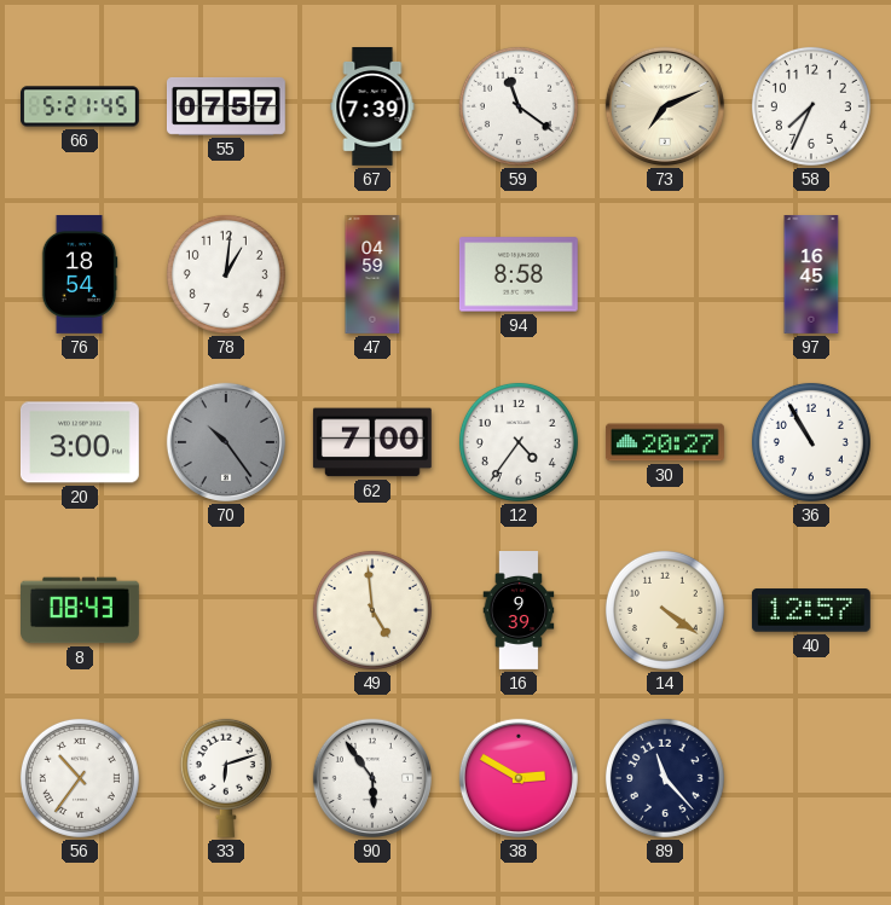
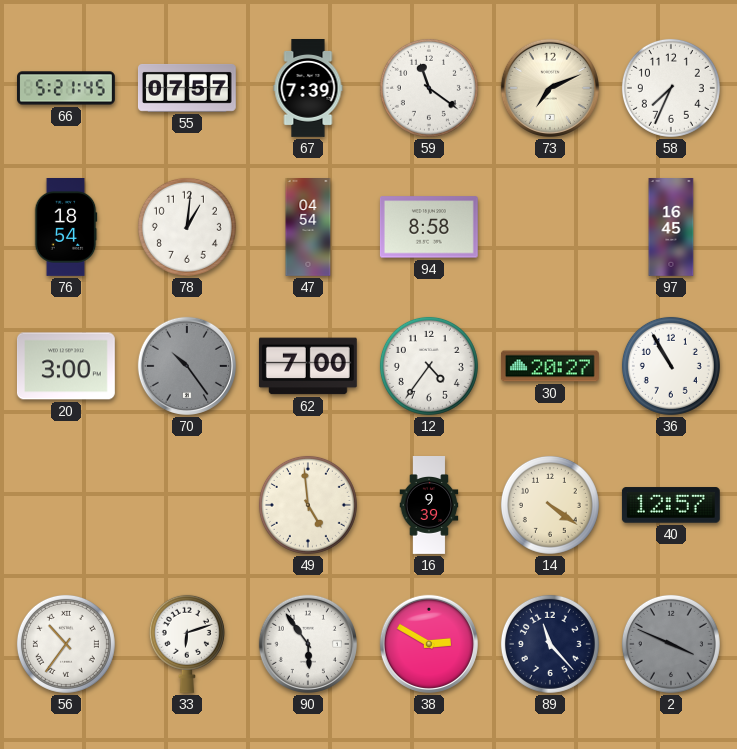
47: 04:59 -> 04:54 (308, 228)
8: 08:43 -> none (81, 610)
2: none -> 3:49 (671, 644)
